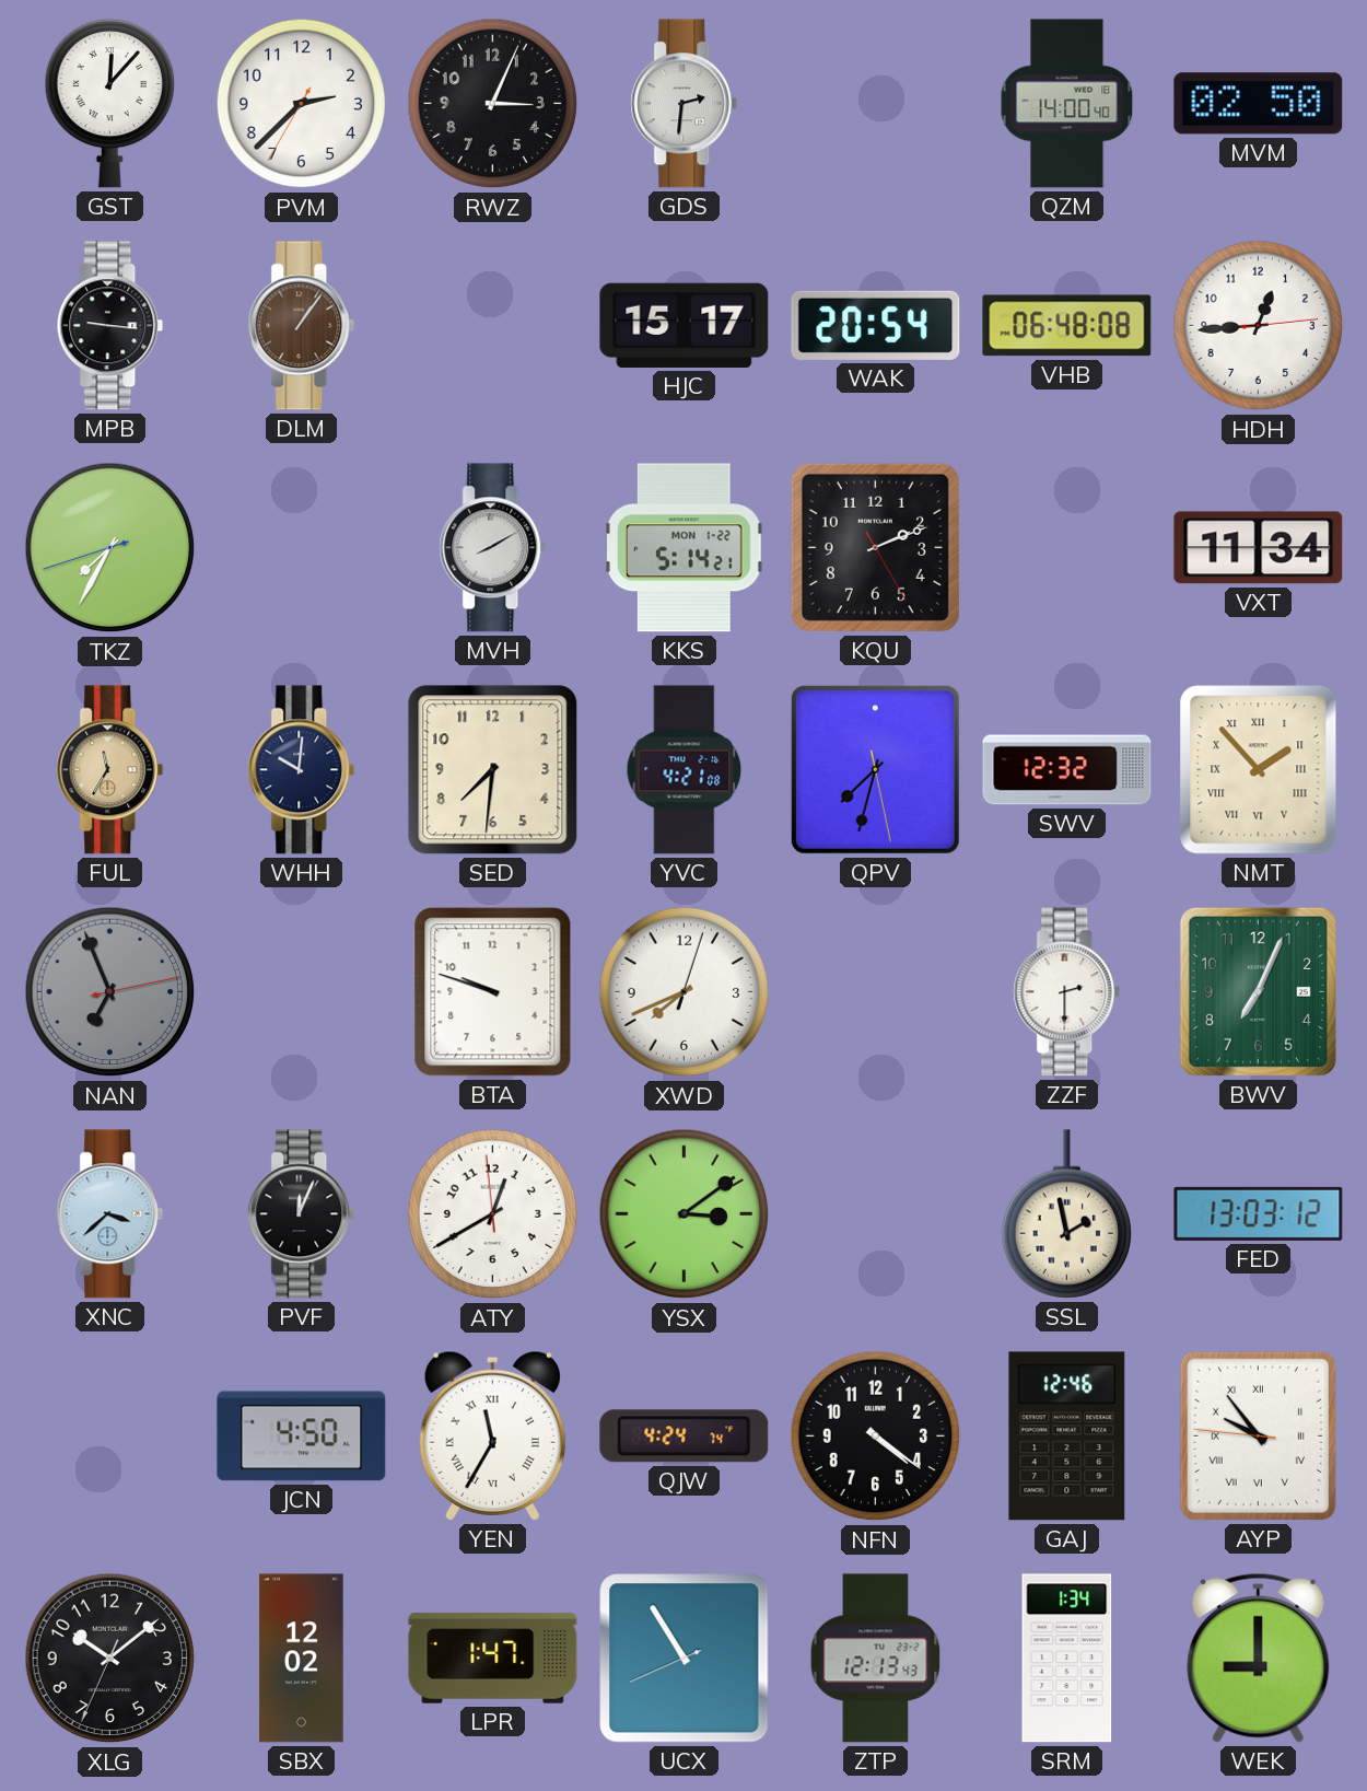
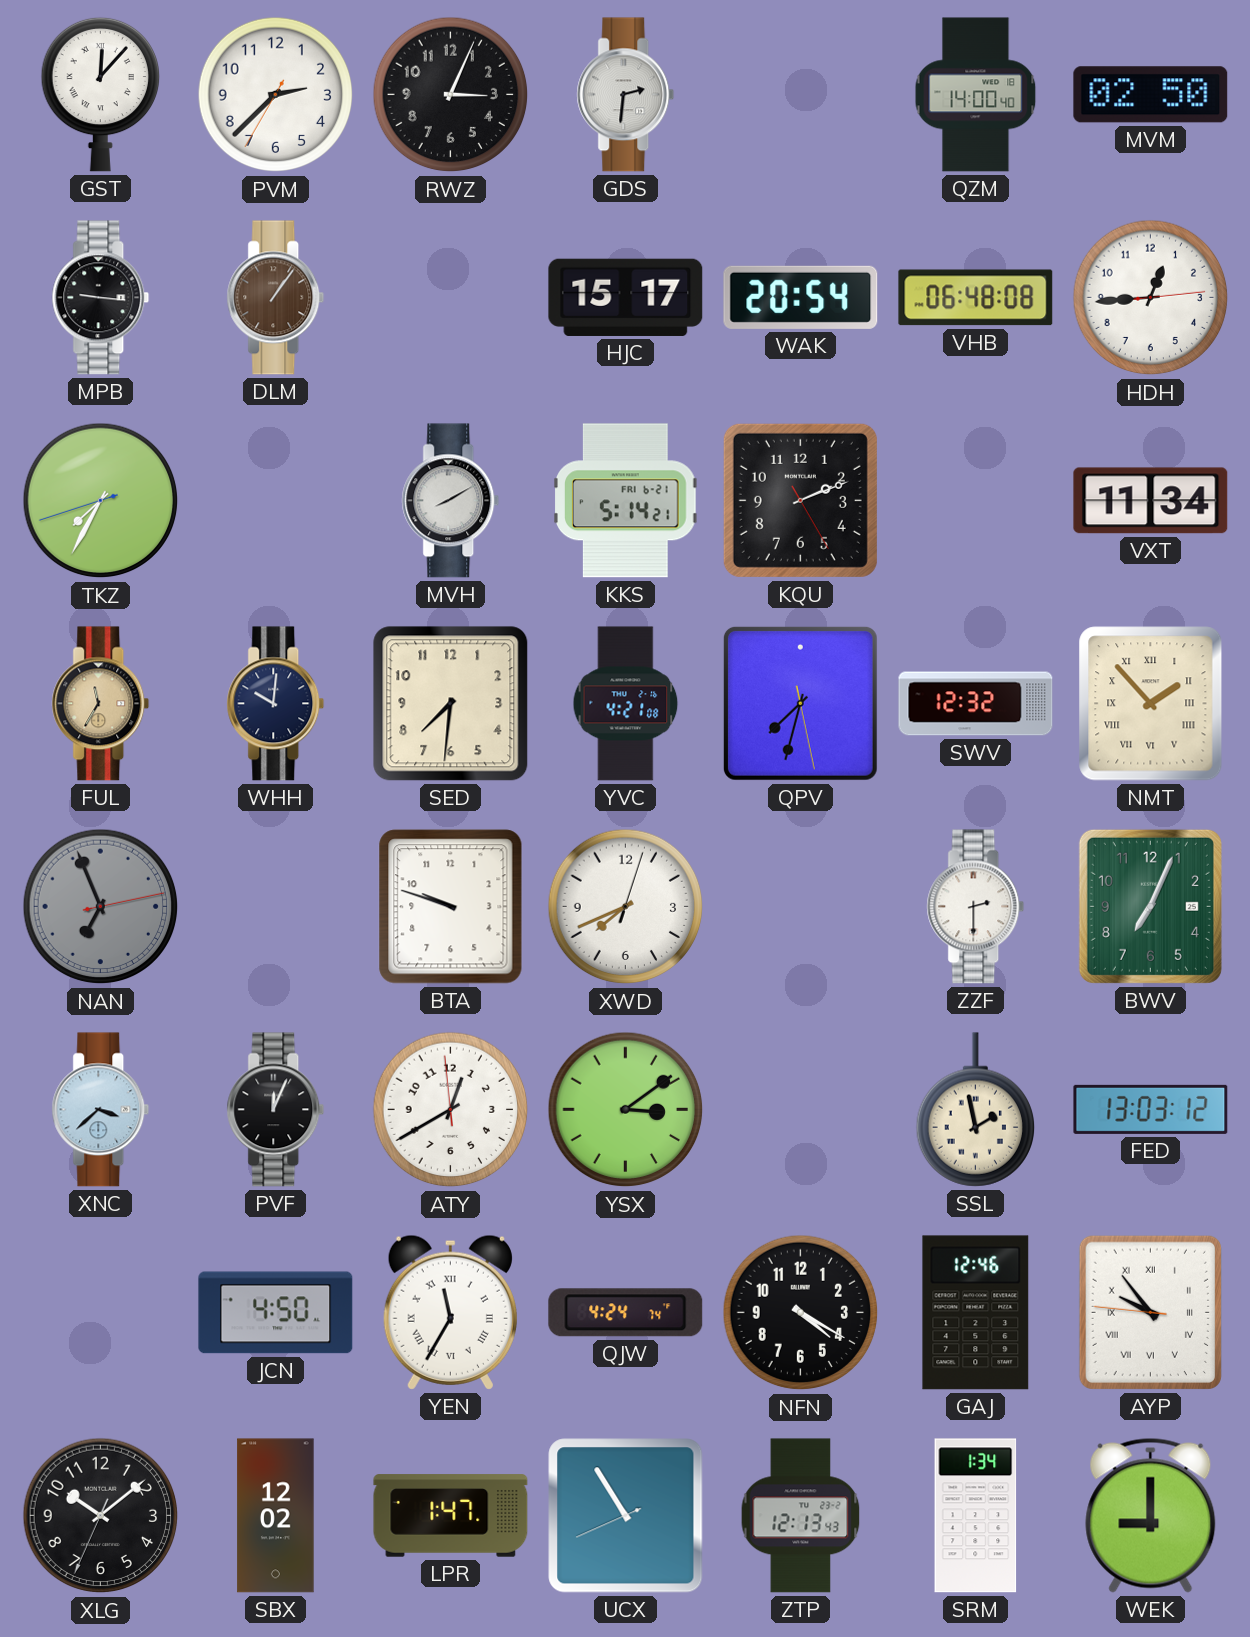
KKS date: MON 1-22 -> FRI 6-21 (626, 501)
NFN: 4:21 -> 4:20 (801, 1313)
